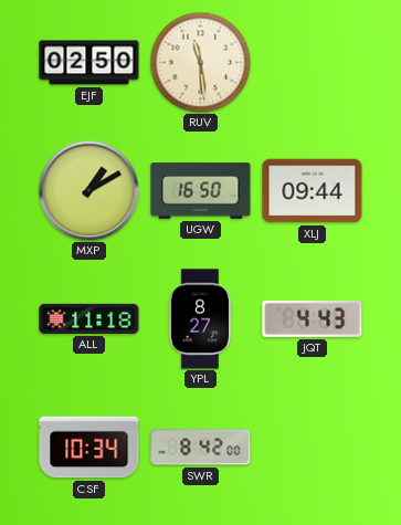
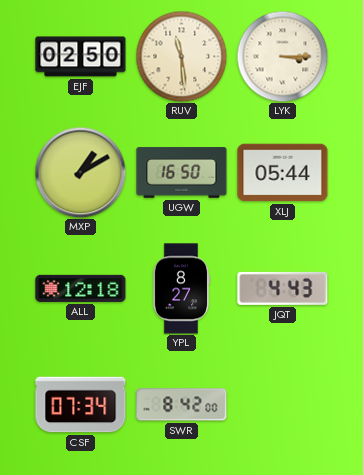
LYK: none -> 3:15 (282, 56)
XLJ: 09:44 -> 05:44 (283, 173)
ALL: 11:18 -> 12:18 (81, 288)
CSF: 10:34 -> 07:34 (81, 405)
